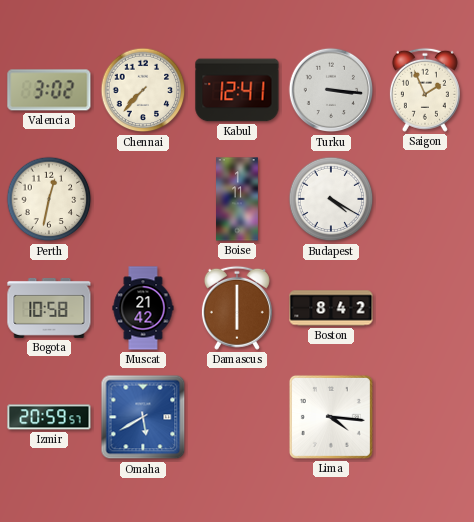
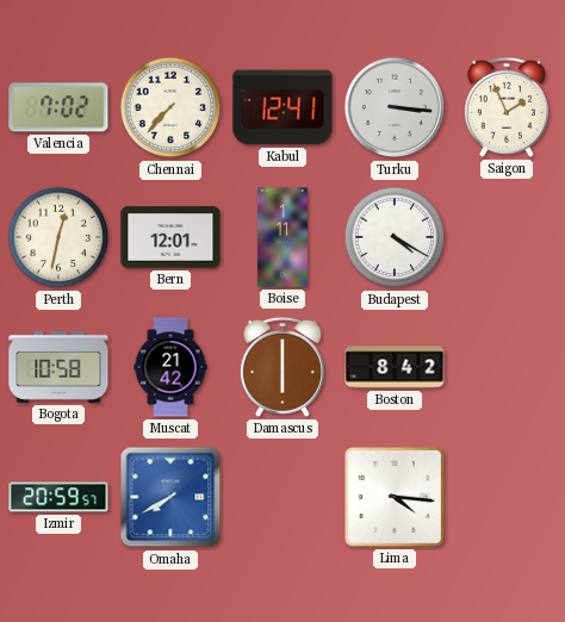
Valencia: 3:02 -> 7:02 (58, 107)
Bern: none -> 12:01 (170, 237)
Omaha: 5:40 -> 7:40 (170, 497)
